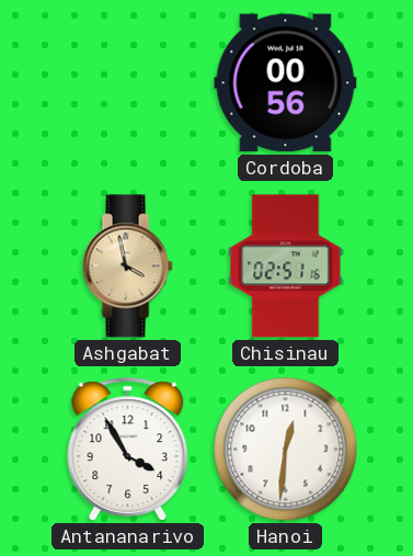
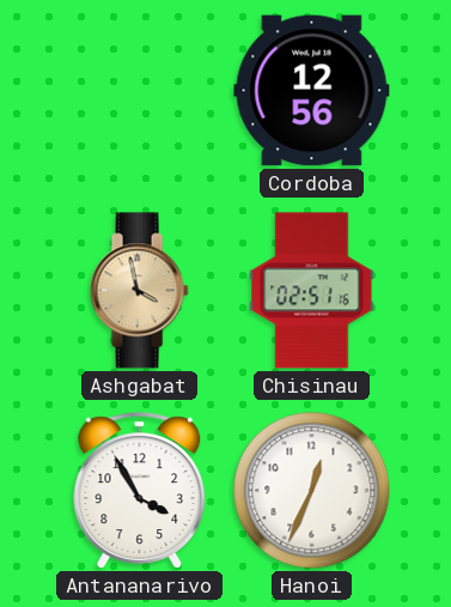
Cordoba: 00:56 -> 12:56 (312, 91)
Hanoi: 12:31 -> 12:34 (312, 491)
